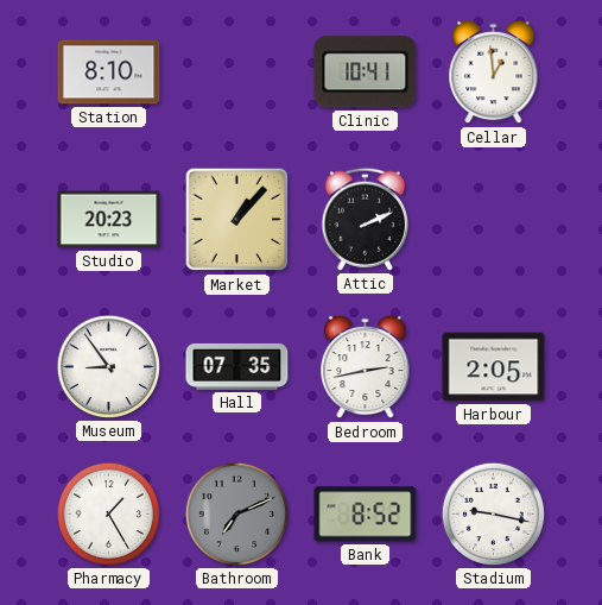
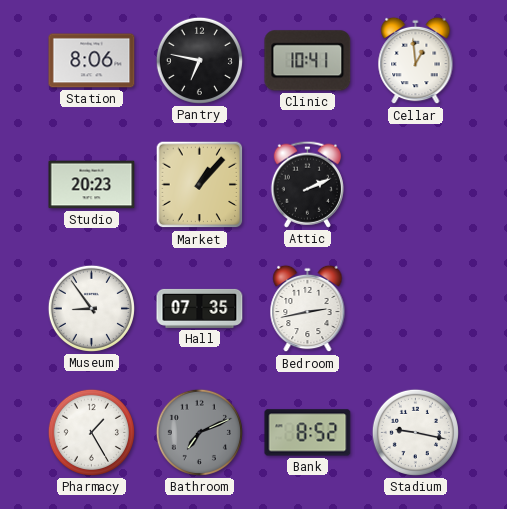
Station: 8:10 -> 8:06 (92, 61)
Pantry: none -> 6:47 (199, 60)
Harbour: 2:05 -> none (494, 367)
